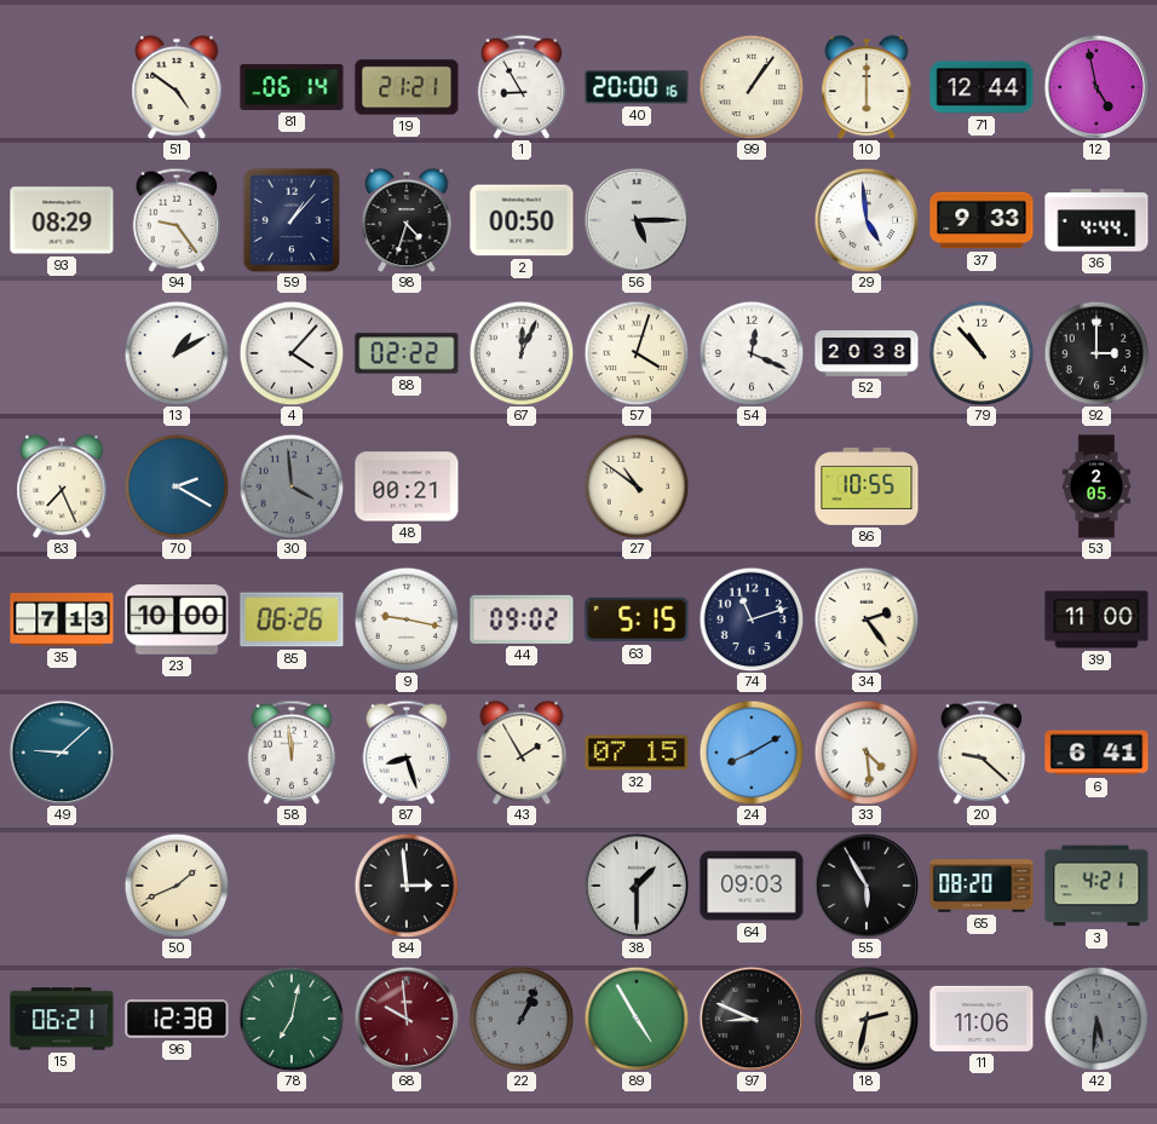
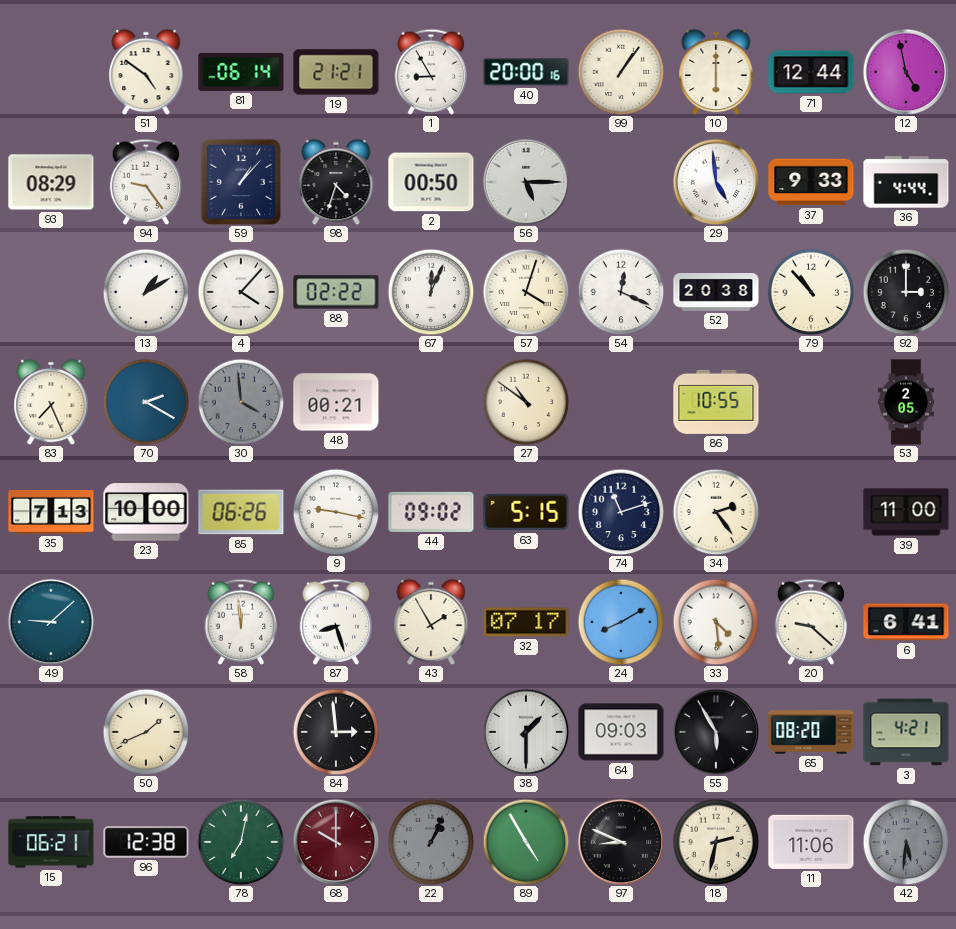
32: 07:15 -> 07:17 (526, 622)
68: 9:59 -> 10:00 (336, 842)
